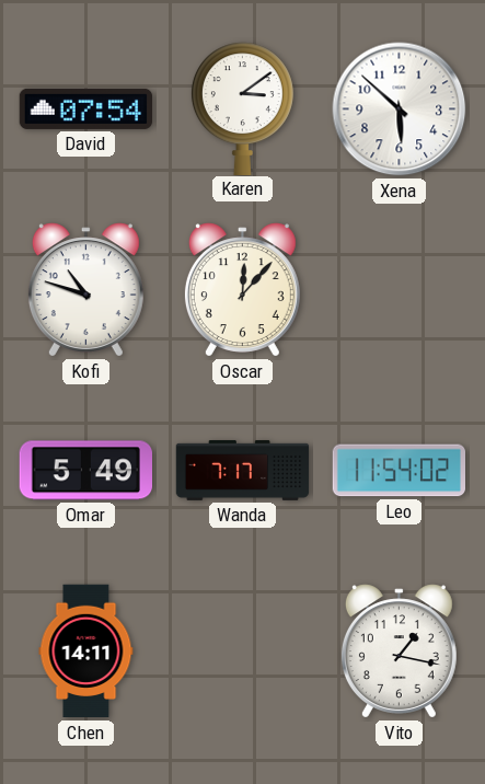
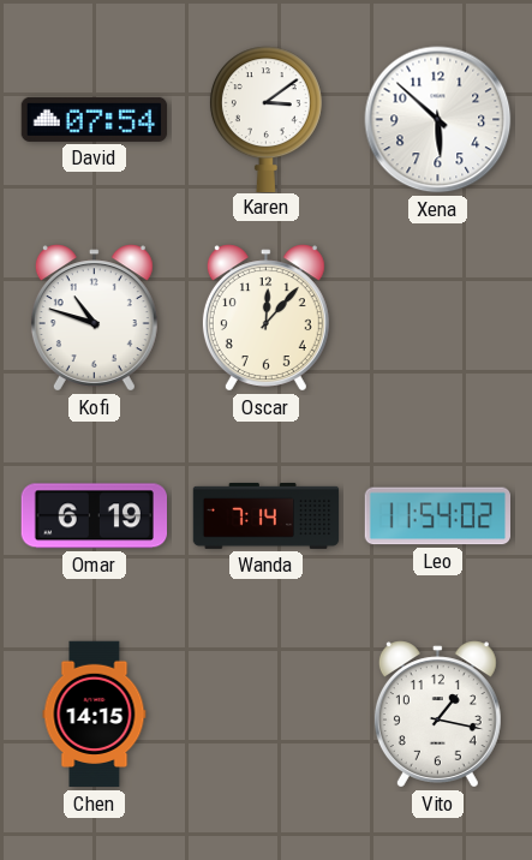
Omar: 5:49 -> 6:19 (94, 516)
Wanda: 7:17 -> 7:14 (267, 515)
Chen: 14:11 -> 14:15 (95, 715)
